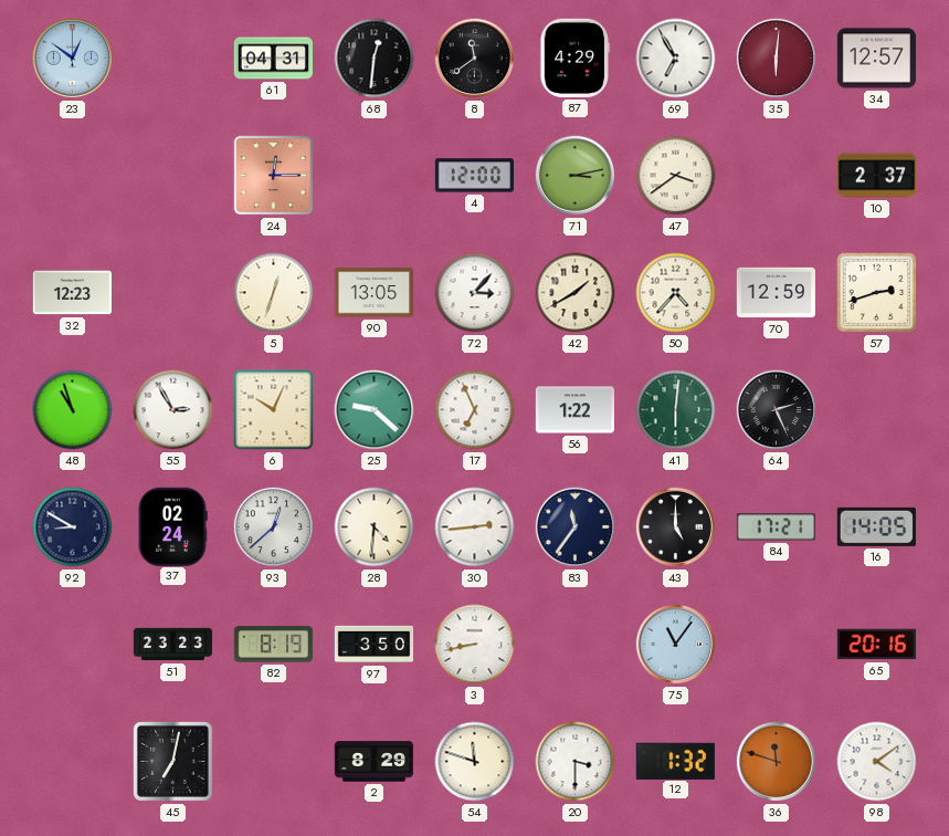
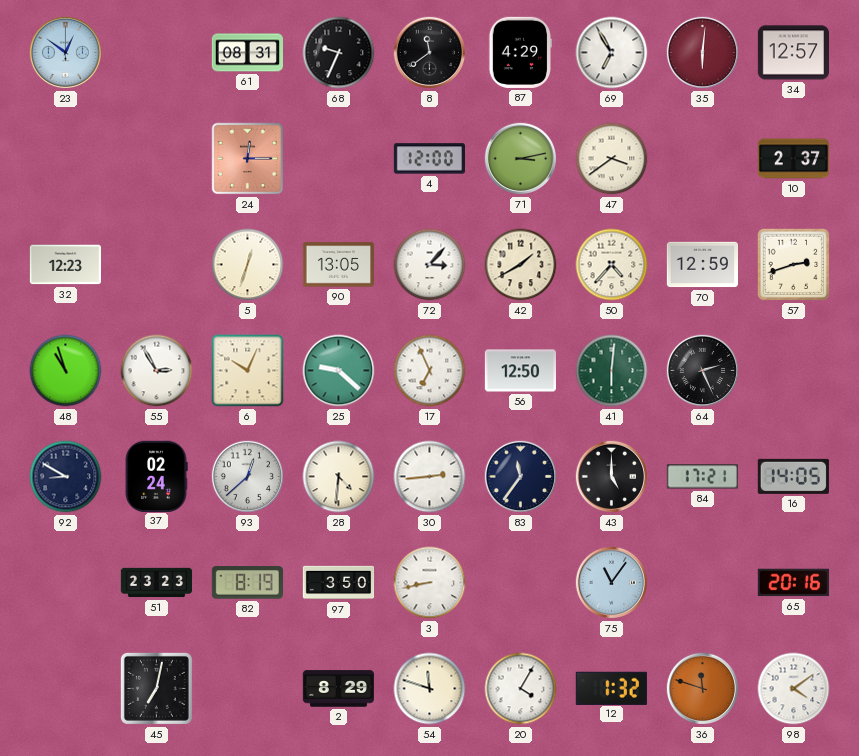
61: 04:31 -> 08:31 (247, 53)
68: 12:31 -> 9:34 (339, 53)
56: 1:22 -> 12:50 (520, 371)
20: 3:30 -> 4:05 (521, 689)
